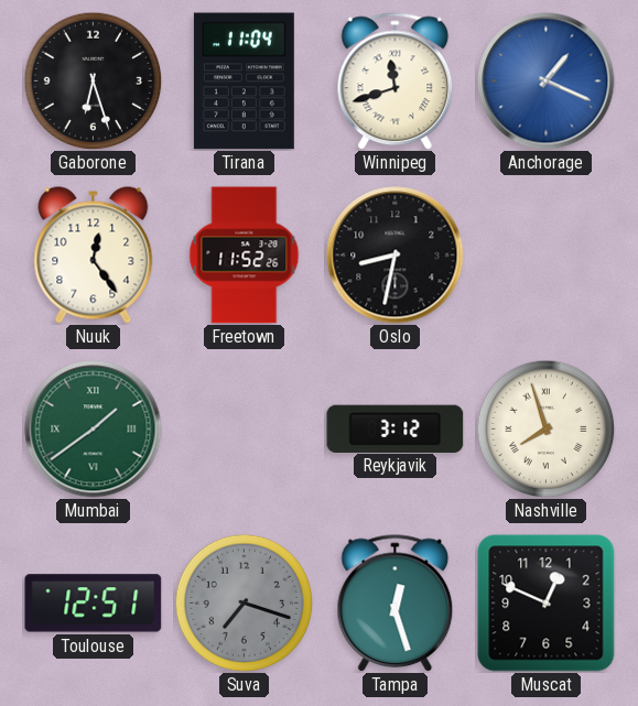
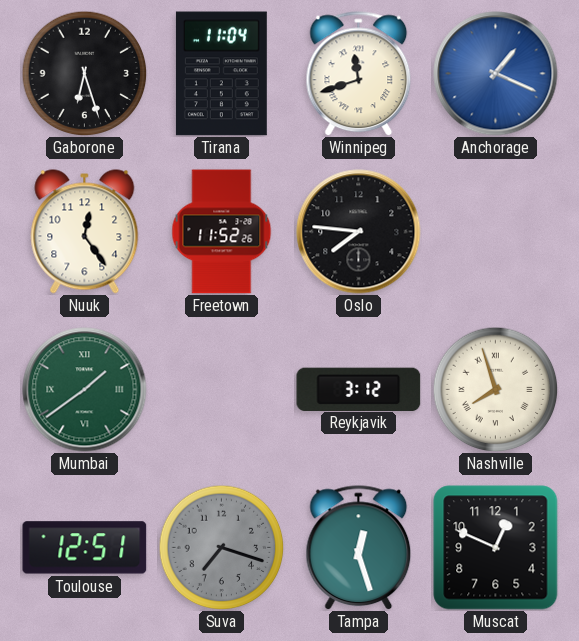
Oslo: 8:32 -> 7:46 (359, 232)
